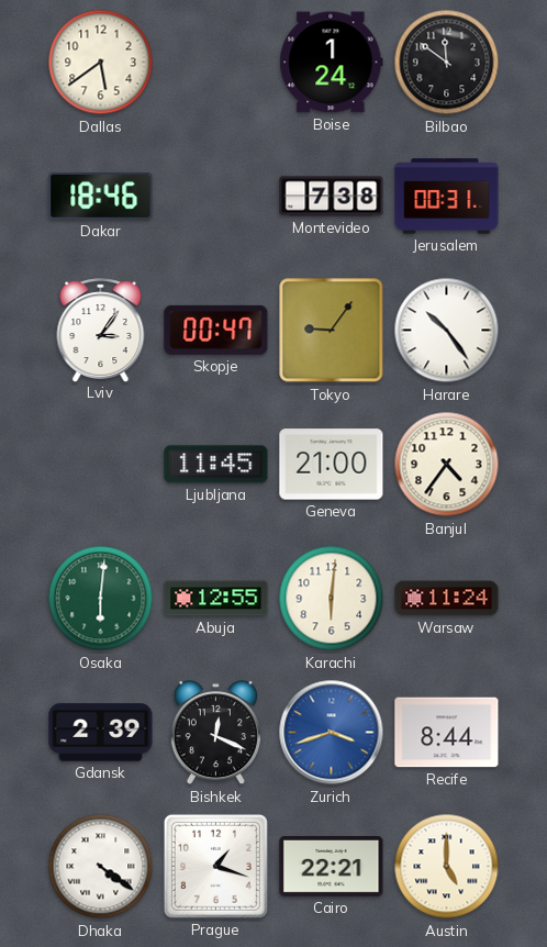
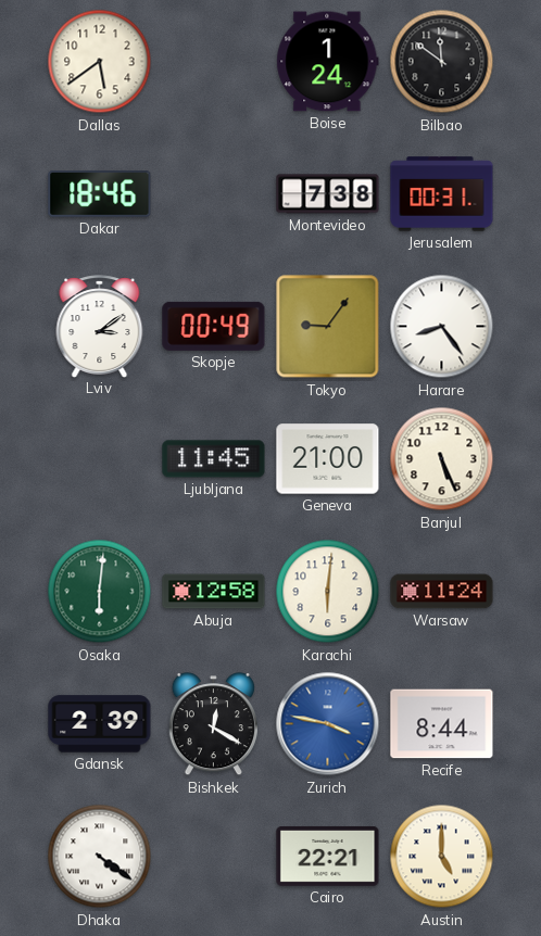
Lviv: 3:06 -> 3:09 (100, 326)
Skopje: 00:47 -> 00:49 (214, 326)
Harare: 10:24 -> 8:24 (442, 327)
Banjul: 4:36 -> 5:26 (442, 459)
Abuja: 12:55 -> 12:58 (214, 592)
Bishkek: 12:19 -> 12:20 (213, 724)
Zurich: 3:42 -> 3:47 (328, 724)
Prague: 1:18 -> none (215, 866)
